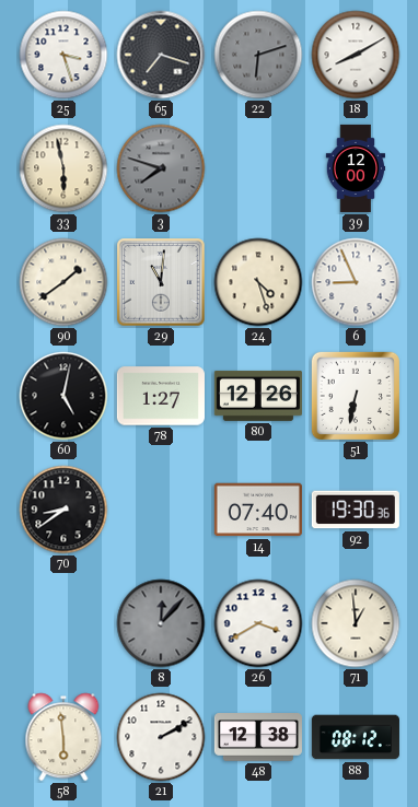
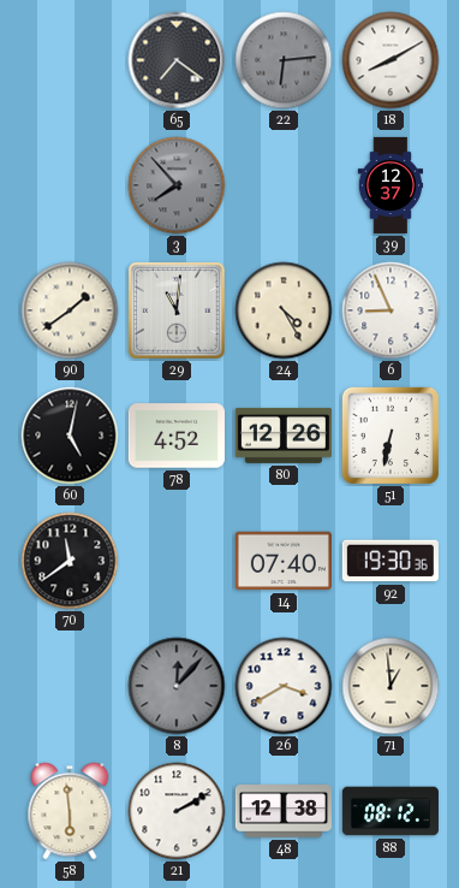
25: 3:27 -> none (63, 55)
65: 7:18 -> 7:21 (177, 60)
22: 6:12 -> 6:14 (284, 60)
33: 5:58 -> none (63, 168)
3: 7:48 -> 7:53 (177, 185)
39: 12:00 -> 12:37 (391, 185)
24: 4:27 -> 4:25 (284, 310)
78: 1:27 -> 4:52 (177, 436)
70: 8:39 -> 11:39 (70, 561)
